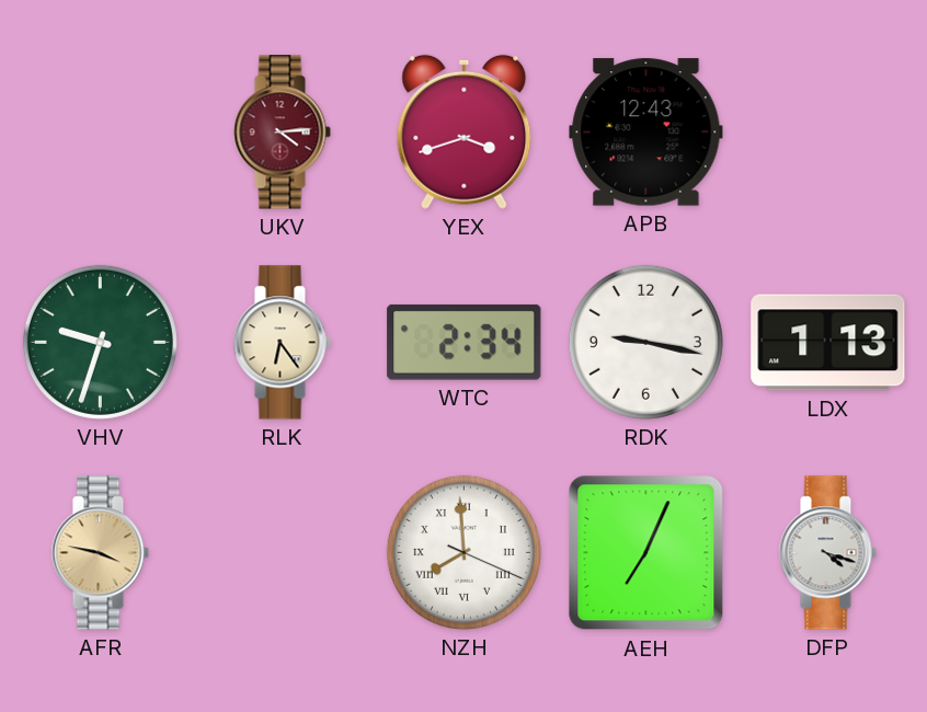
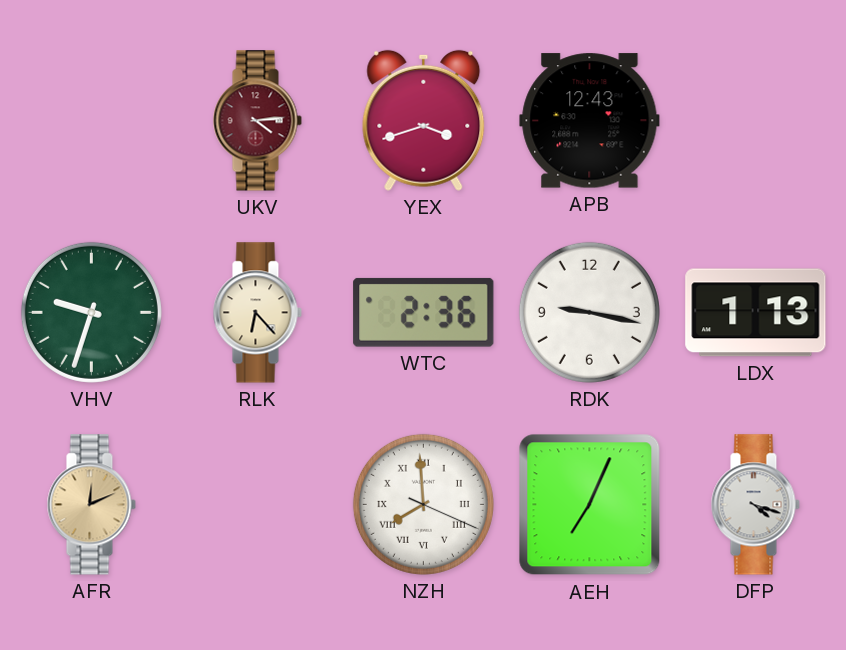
RLK: 6:24 -> 6:23 (257, 313)
WTC: 2:34 -> 2:36 (424, 312)
AFR: 3:47 -> 12:11 (91, 505)
